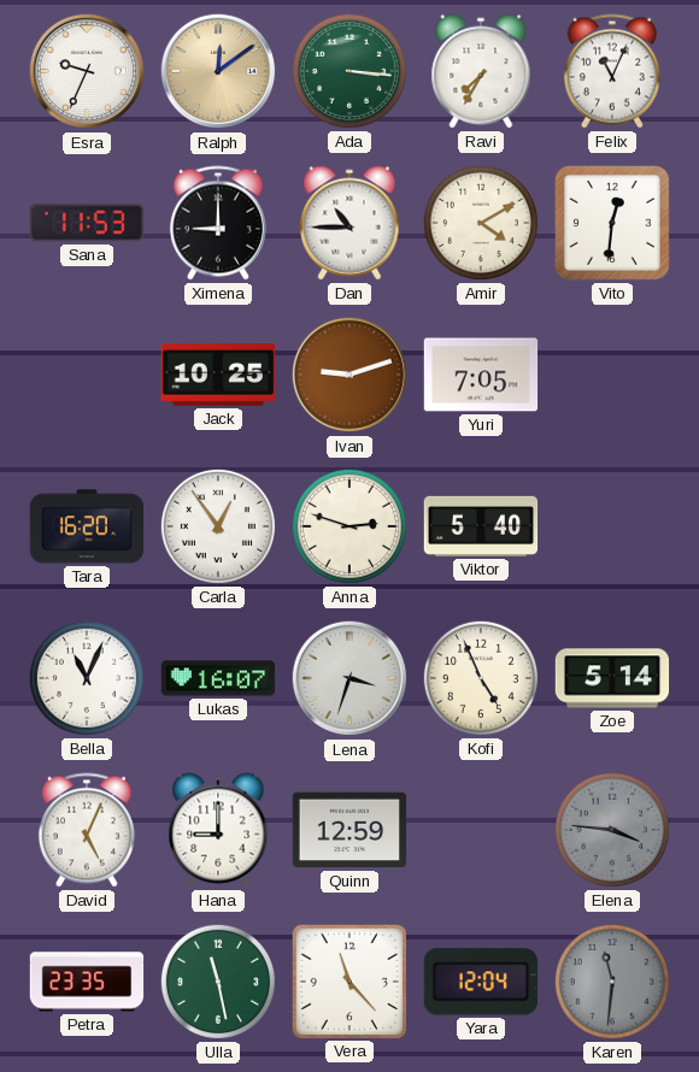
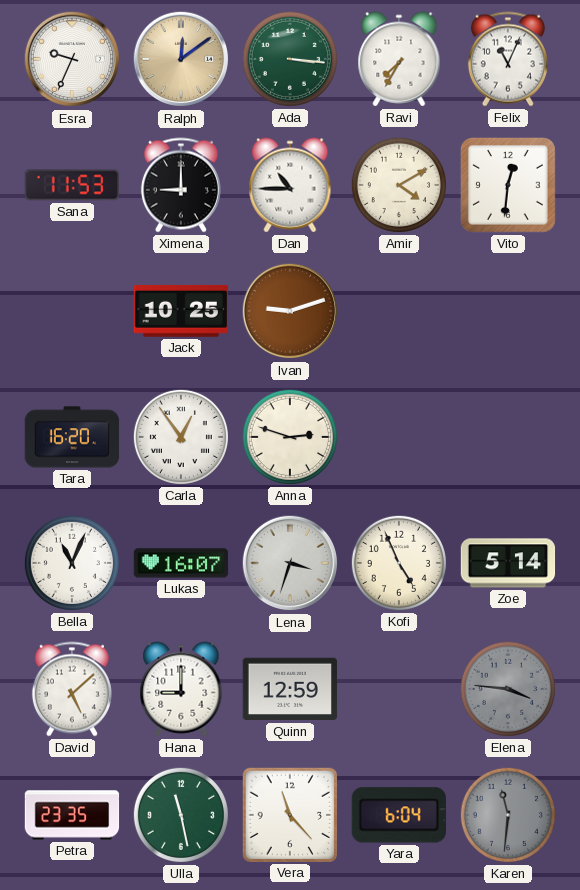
Yuri: 7:05 -> none (481, 375)
Viktor: 5:40 -> none (481, 526)
David: 5:04 -> 5:08 (72, 689)
Yara: 12:04 -> 6:04 (399, 815)
